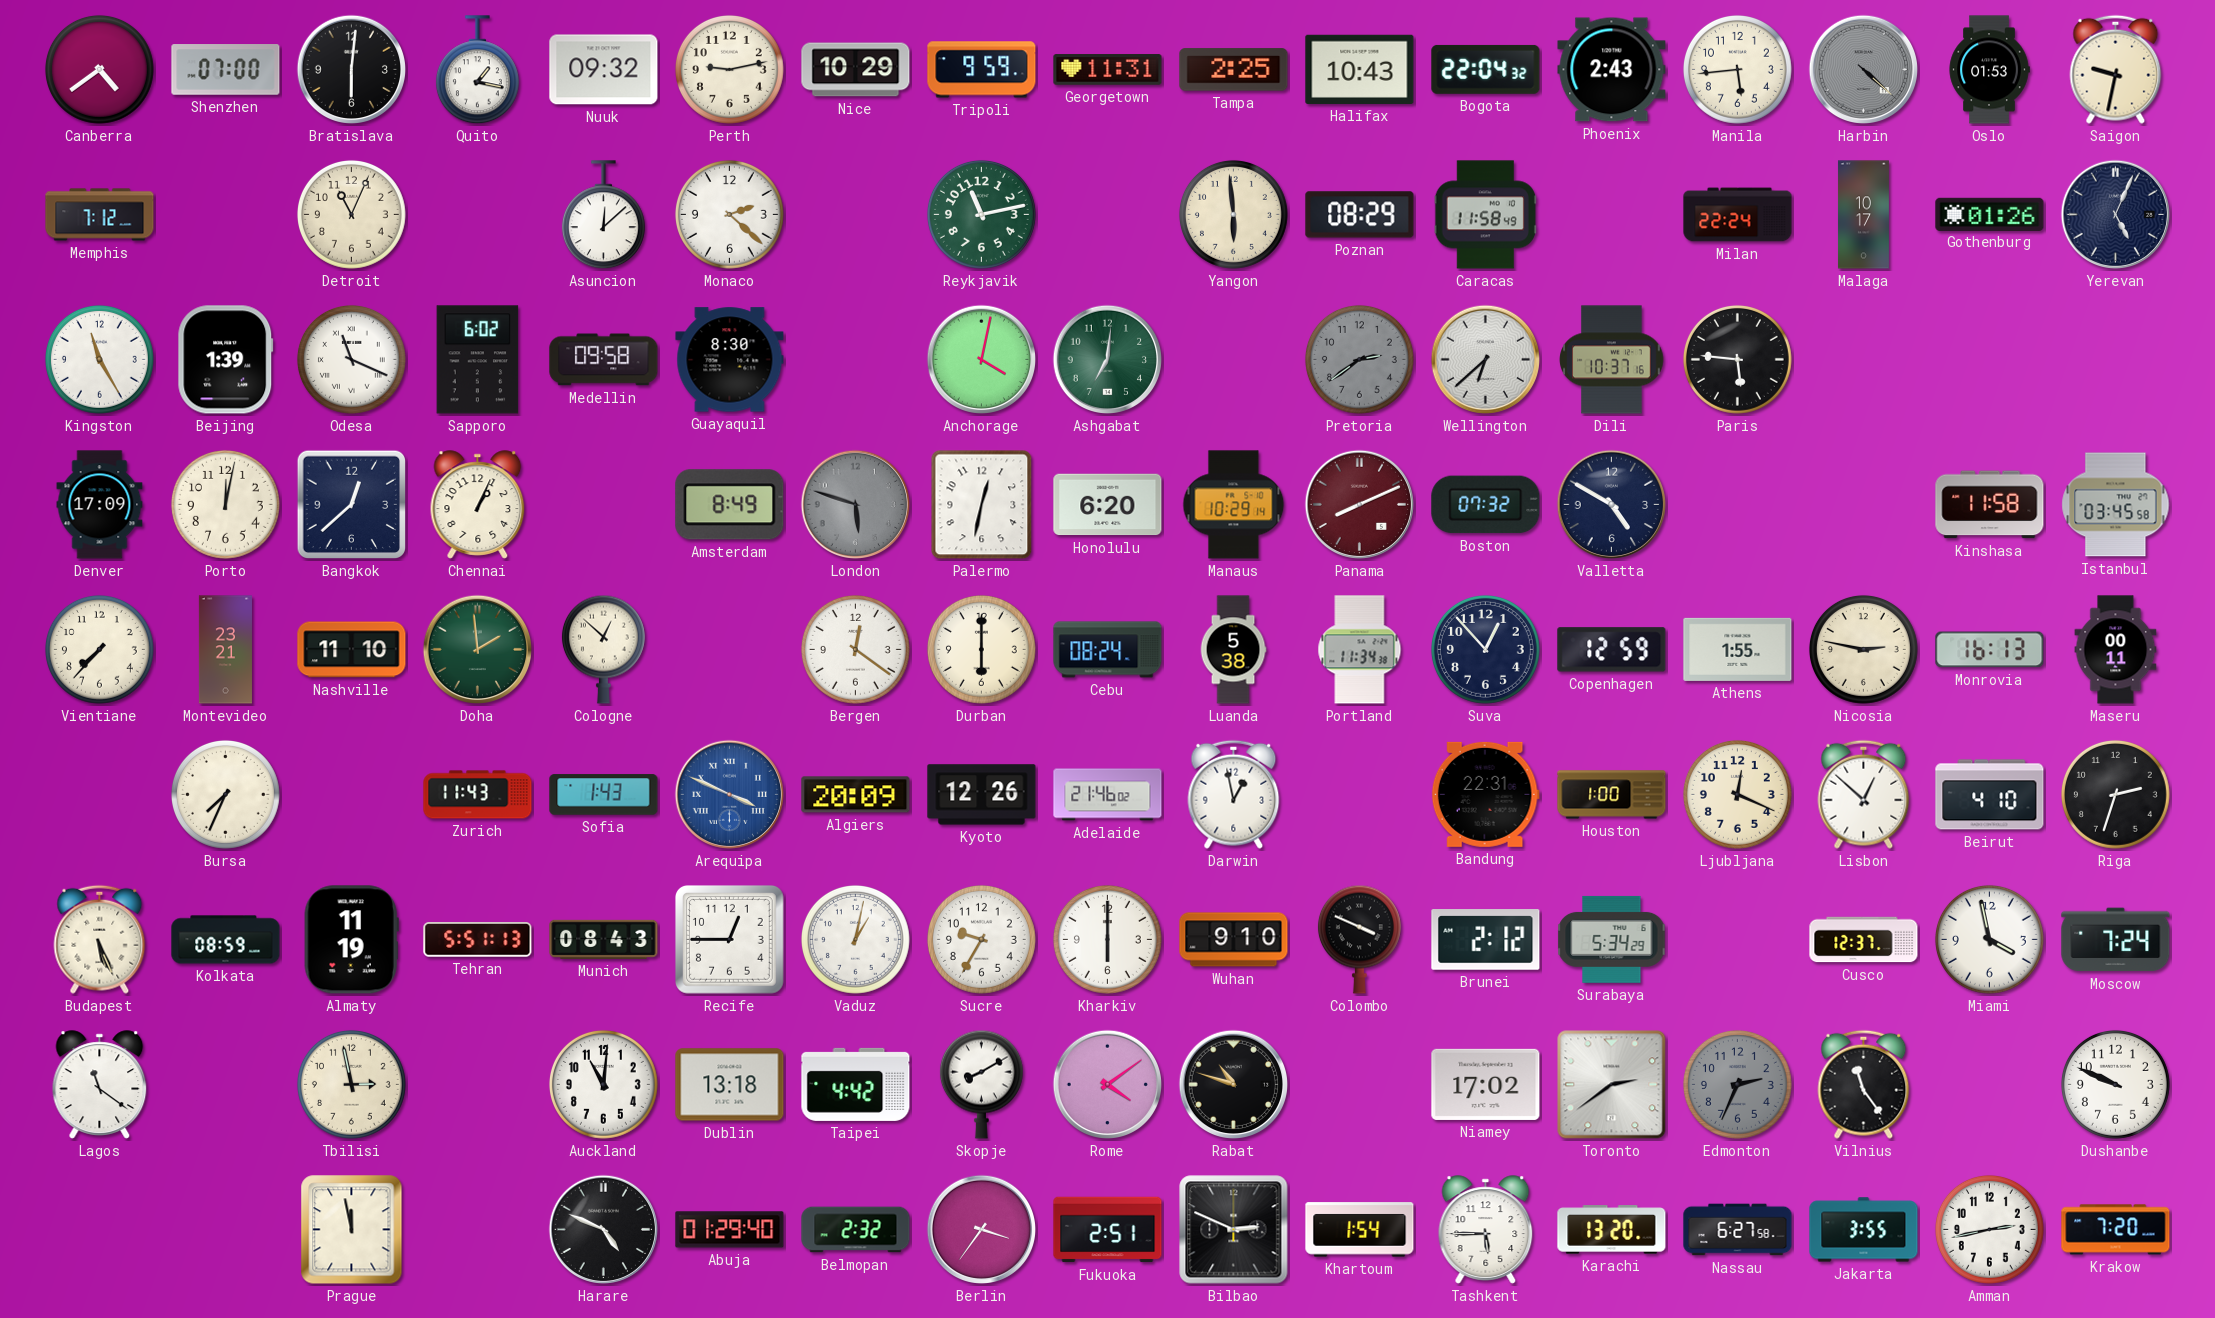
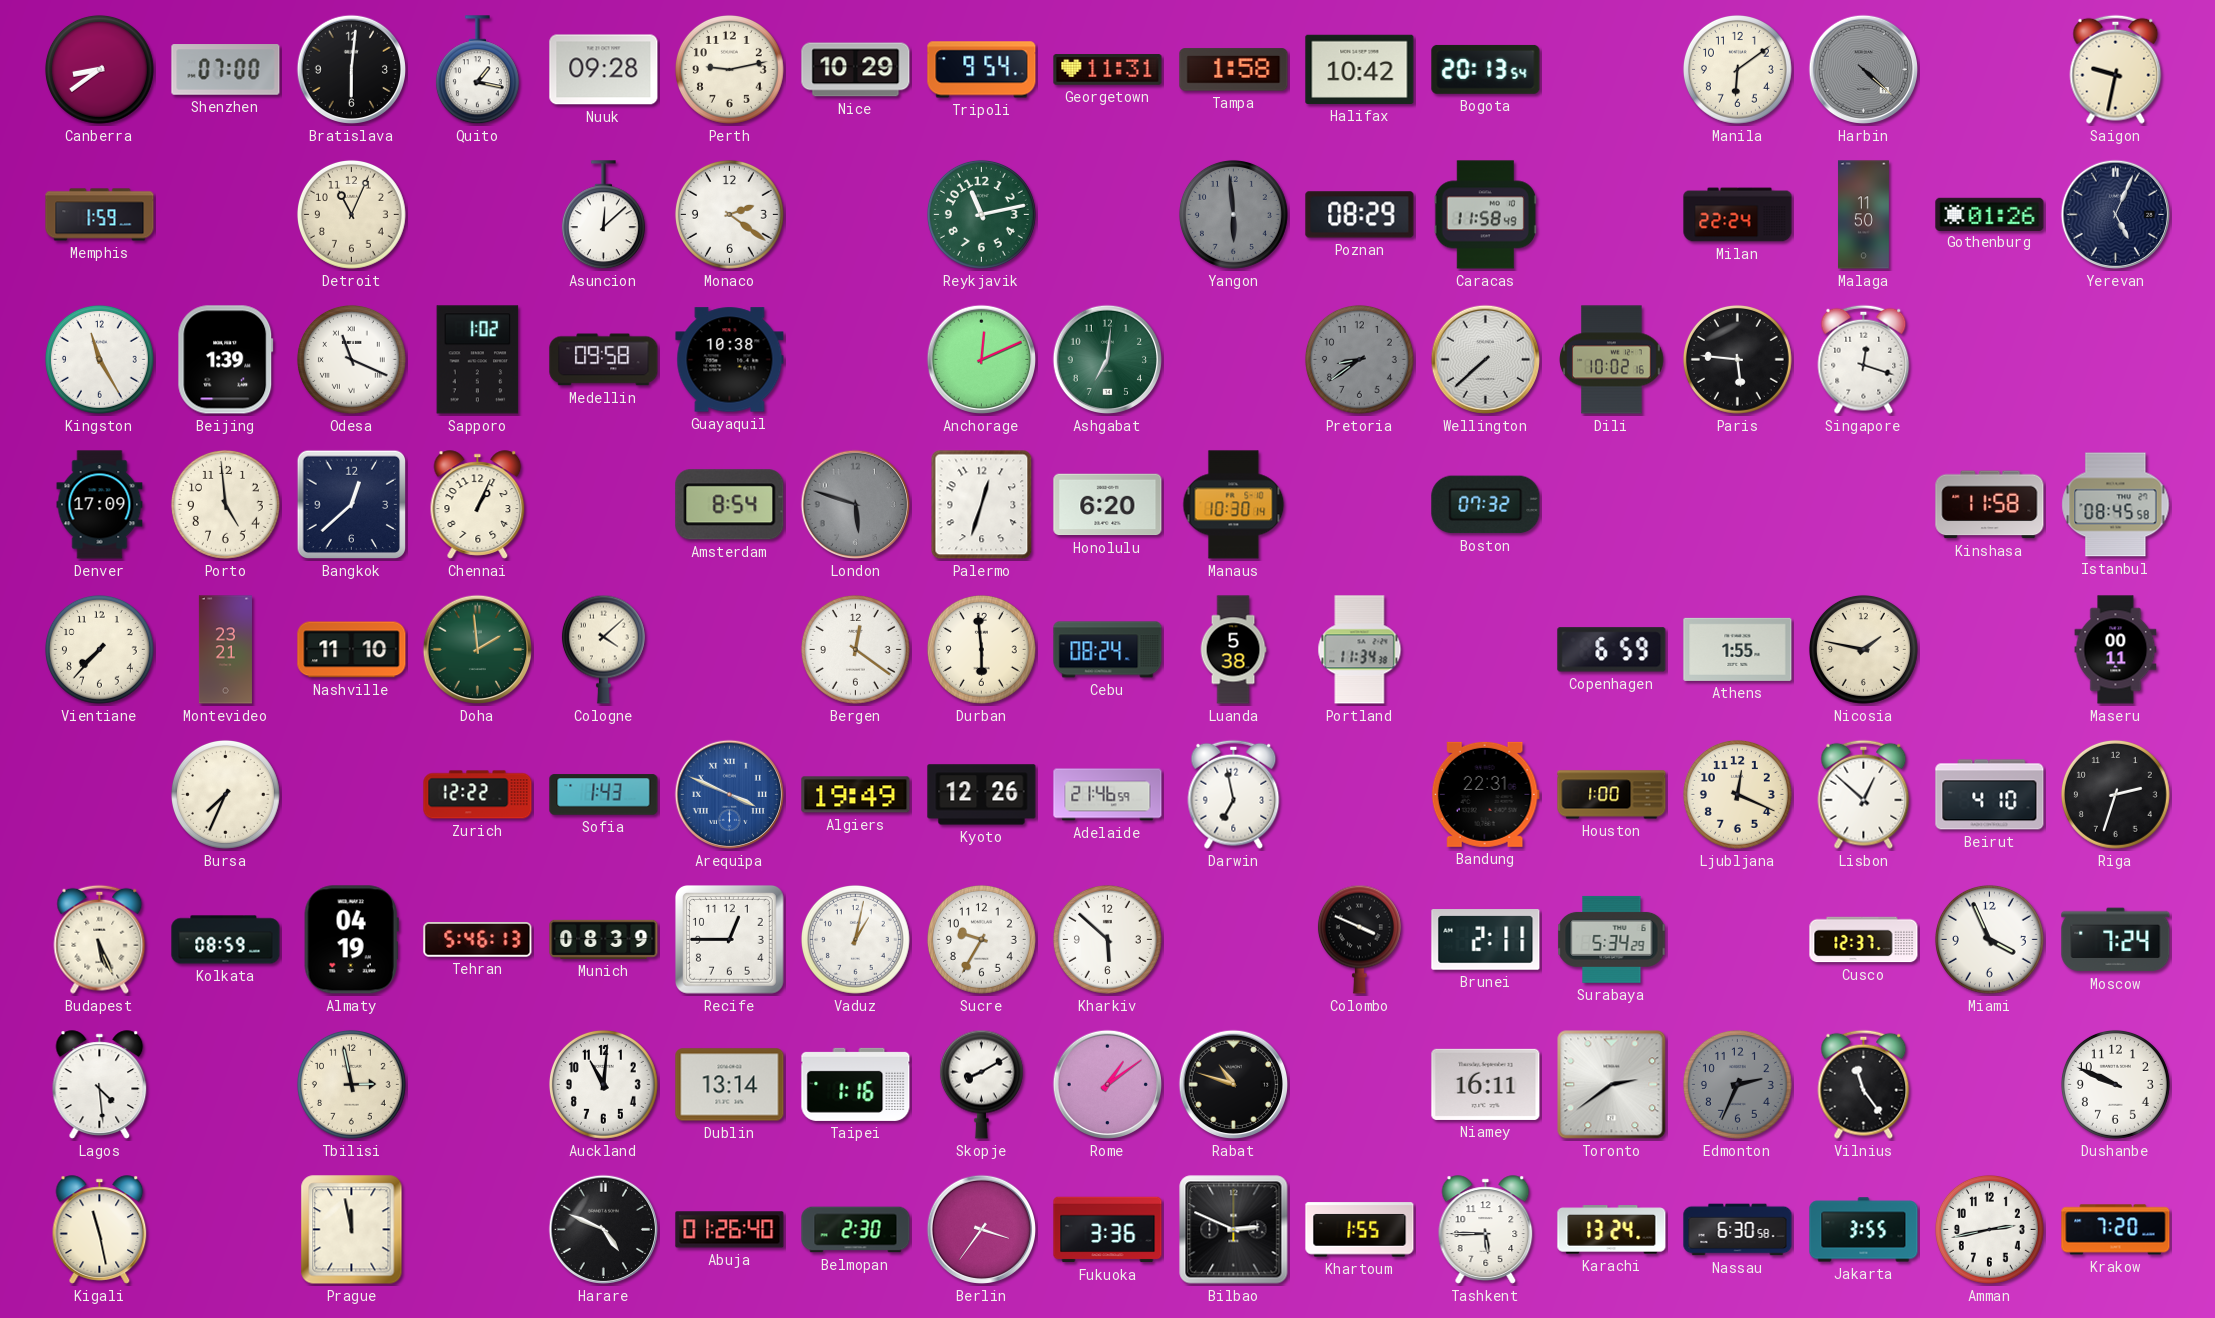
Canberra: 4:39 -> 8:39 (99, 69)
Nuuk: 09:32 -> 09:28 (604, 70)
Tripoli: 9:59 -> 9:54 (982, 70)
Tampa: 2:25 -> 1:58 (1234, 70)
Halifax: 10:43 -> 10:42 (1360, 69)
Bogota: 22:04 -> 20:13 (1486, 69)
Phoenix: 2:43 -> none (1612, 70)
Manila: 5:44 -> 6:09 (1737, 69)
Oslo: 01:53 -> none (1989, 70)
Memphis: 7:12 -> 1:59 (100, 215)
Monaco: 2:22 -> 2:21 (729, 214)
Yangon dial: cream -> grey (1233, 214)
Malaga: 10:17 -> 11:50 (1863, 215)
Sapporo: 6:02 -> 1:02 (478, 360)
Guayaquil: 8:30 -> 10:38 (730, 360)
Anchorage: 4:02 -> 12:11 (982, 360)
Pretoria: 2:39 -> 8:39 (1359, 359)
Wellington: 6:38 -> 7:38 (1486, 360)
Dili: 10:37 -> 10:02 (1612, 360)
Singapore: none -> 12:18 (1864, 359)
Porto: 12:02 -> 4:59 (225, 504)
Amsterdam: 8:49 -> 8:54 (730, 505)
Palermo: 12:32 -> 12:33 (982, 505)
Manaus: 10:29 -> 10:30 (1234, 505)
Panama: 8:11 -> none (1360, 505)
Valletta: 4:50 -> none (1612, 505)
Istanbul: 03:45 -> 08:45 (2116, 505)
Cologne: 12:52 -> 4:08 (603, 649)
Durban: 6:00 -> 5:59 (981, 649)
Suva: 12:53 -> none (1485, 649)
Copenhagen: 12:59 -> 6:59 (1612, 650)
Nicosia: 2:47 -> 1:47 (1863, 649)
Monrovia: 16:13 -> none (1990, 650)
Zurich: 11:43 -> 12:22 (478, 795)
Algiers: 20:09 -> 19:49 (856, 795)
Adelaide: 21:46:02 -> 21:46:59 (1108, 795)
Darwin: 12:58 -> 6:58 (1234, 794)
Almaty: 11:19 -> 04:19 (351, 940)
Tehran: 5:51 -> 5:46 (478, 940)
Munich: 08:43 -> 08:39 (604, 939)
Kharkiv: 6:00 -> 5:52 (1107, 939)
Wuhan: 9:10 -> none (1234, 940)
Brunei: 2:12 -> 2:11 (1486, 940)
Miami: 3:58 -> 3:56 (1989, 939)
Lagos: 11:21 -> 4:29 (100, 1085)
Dublin: 13:18 -> 13:14 (730, 1085)
Taipei: 4:42 -> 1:16 (856, 1084)
Rome: 4:09 -> 1:09 (1108, 1085)
Niamey: 17:02 -> 16:11 (1486, 1084)
Kigali: none -> 11:28 (100, 1230)
Abuja: 01:29 -> 01:26 (730, 1230)
Belmopan: 2:32 -> 2:30 (856, 1230)
Fukuoka: 2:51 -> 3:36 (1108, 1230)
Khartoum: 1:54 -> 1:55 (1360, 1230)
Karachi: 13:20 -> 13:24 (1612, 1230)
Nassau: 6:27 -> 6:30 (1738, 1230)
